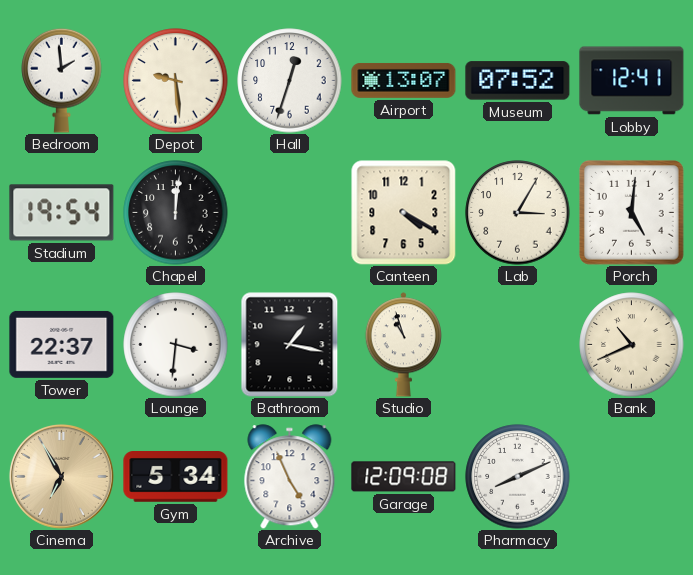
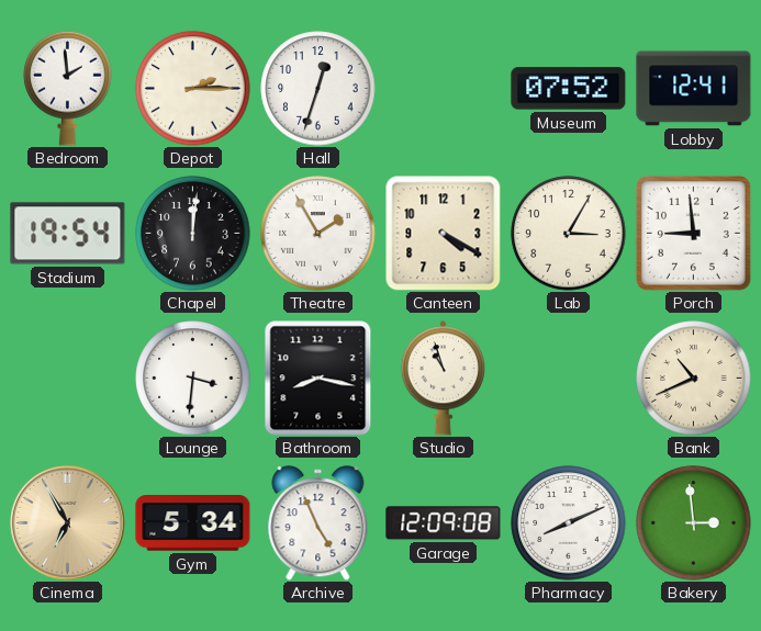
Depot: 9:29 -> 2:15 (193, 89)
Airport: 13:07 -> none (404, 80)
Theatre: none -> 1:55 (318, 234)
Porch: 5:01 -> 8:59 (693, 233)
Tower: 22:37 -> none (62, 344)
Bathroom: 1:17 -> 8:17 (318, 379)
Bakery: none -> 2:59 (694, 523)
